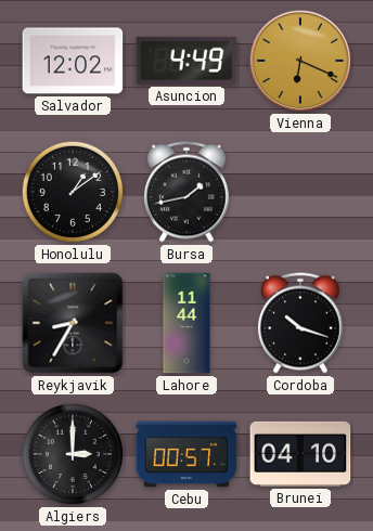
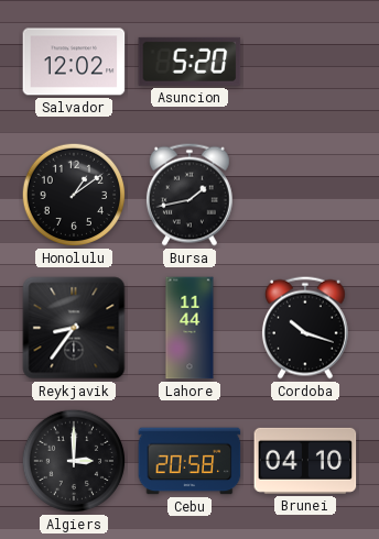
Asuncion: 4:49 -> 5:20 (189, 62)
Vienna: 6:19 -> none (300, 61)
Reykjavik: 8:35 -> 8:36 (74, 328)
Cebu: 00:57 -> 20:58 (189, 461)
